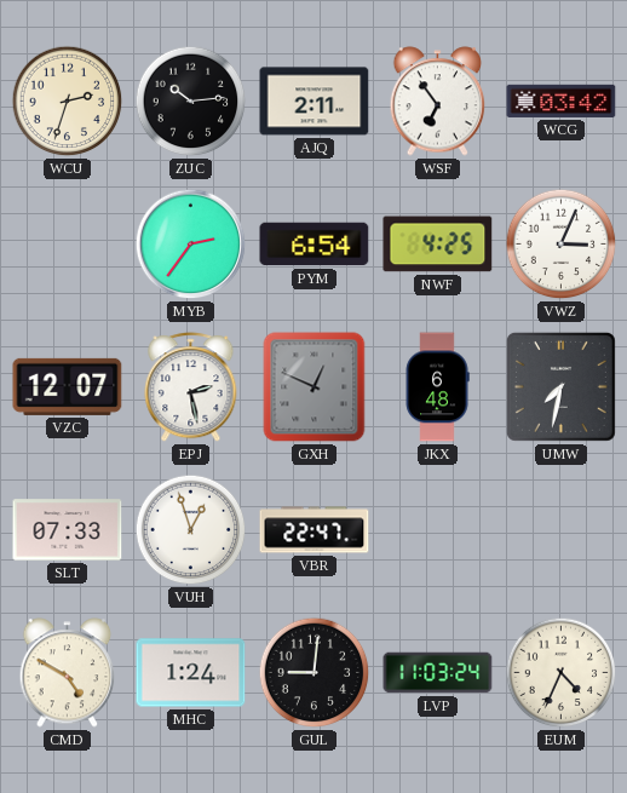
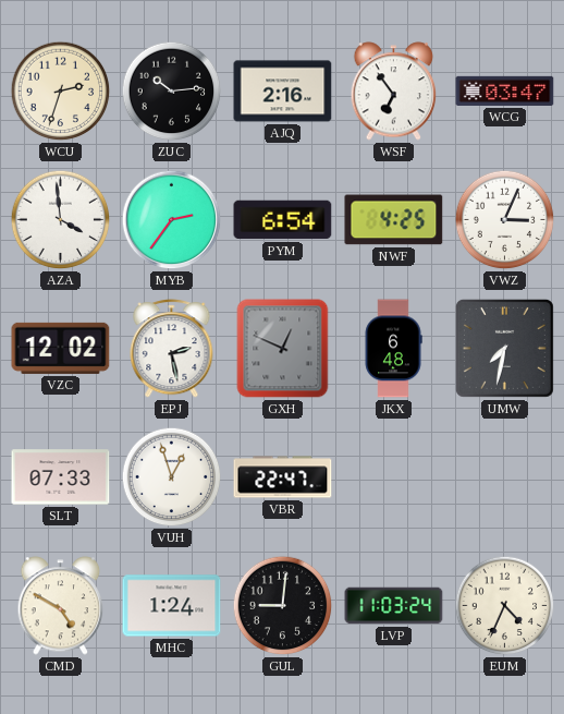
AJQ: 2:11 -> 2:16 (283, 92)
WCG: 03:42 -> 03:47 (505, 90)
AZA: none -> 3:59 (61, 220)
VZC: 12:07 -> 12:02 (61, 348)
